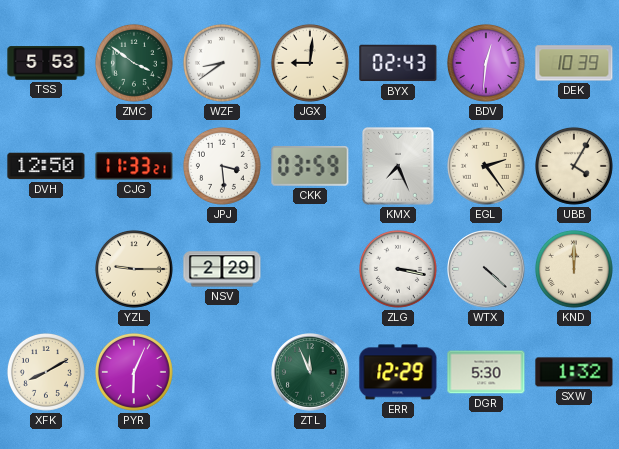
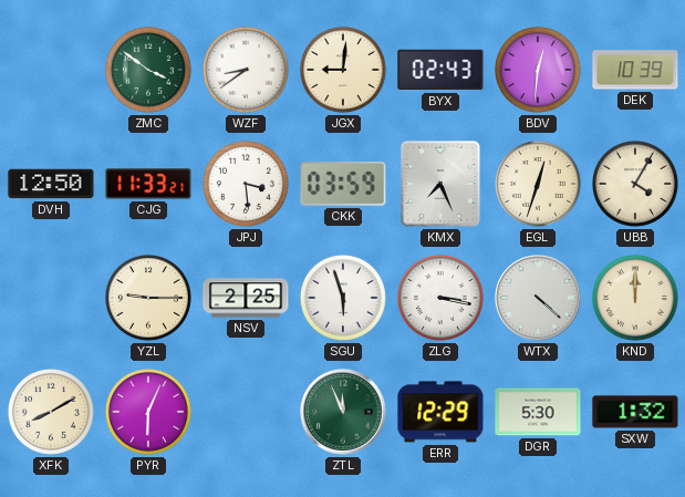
TSS: 5:53 -> none (46, 63)
EGL: 2:24 -> 12:33 (538, 184)
NSV: 2:29 -> 2:25 (246, 298)
SGU: none -> 5:57 (343, 298)
